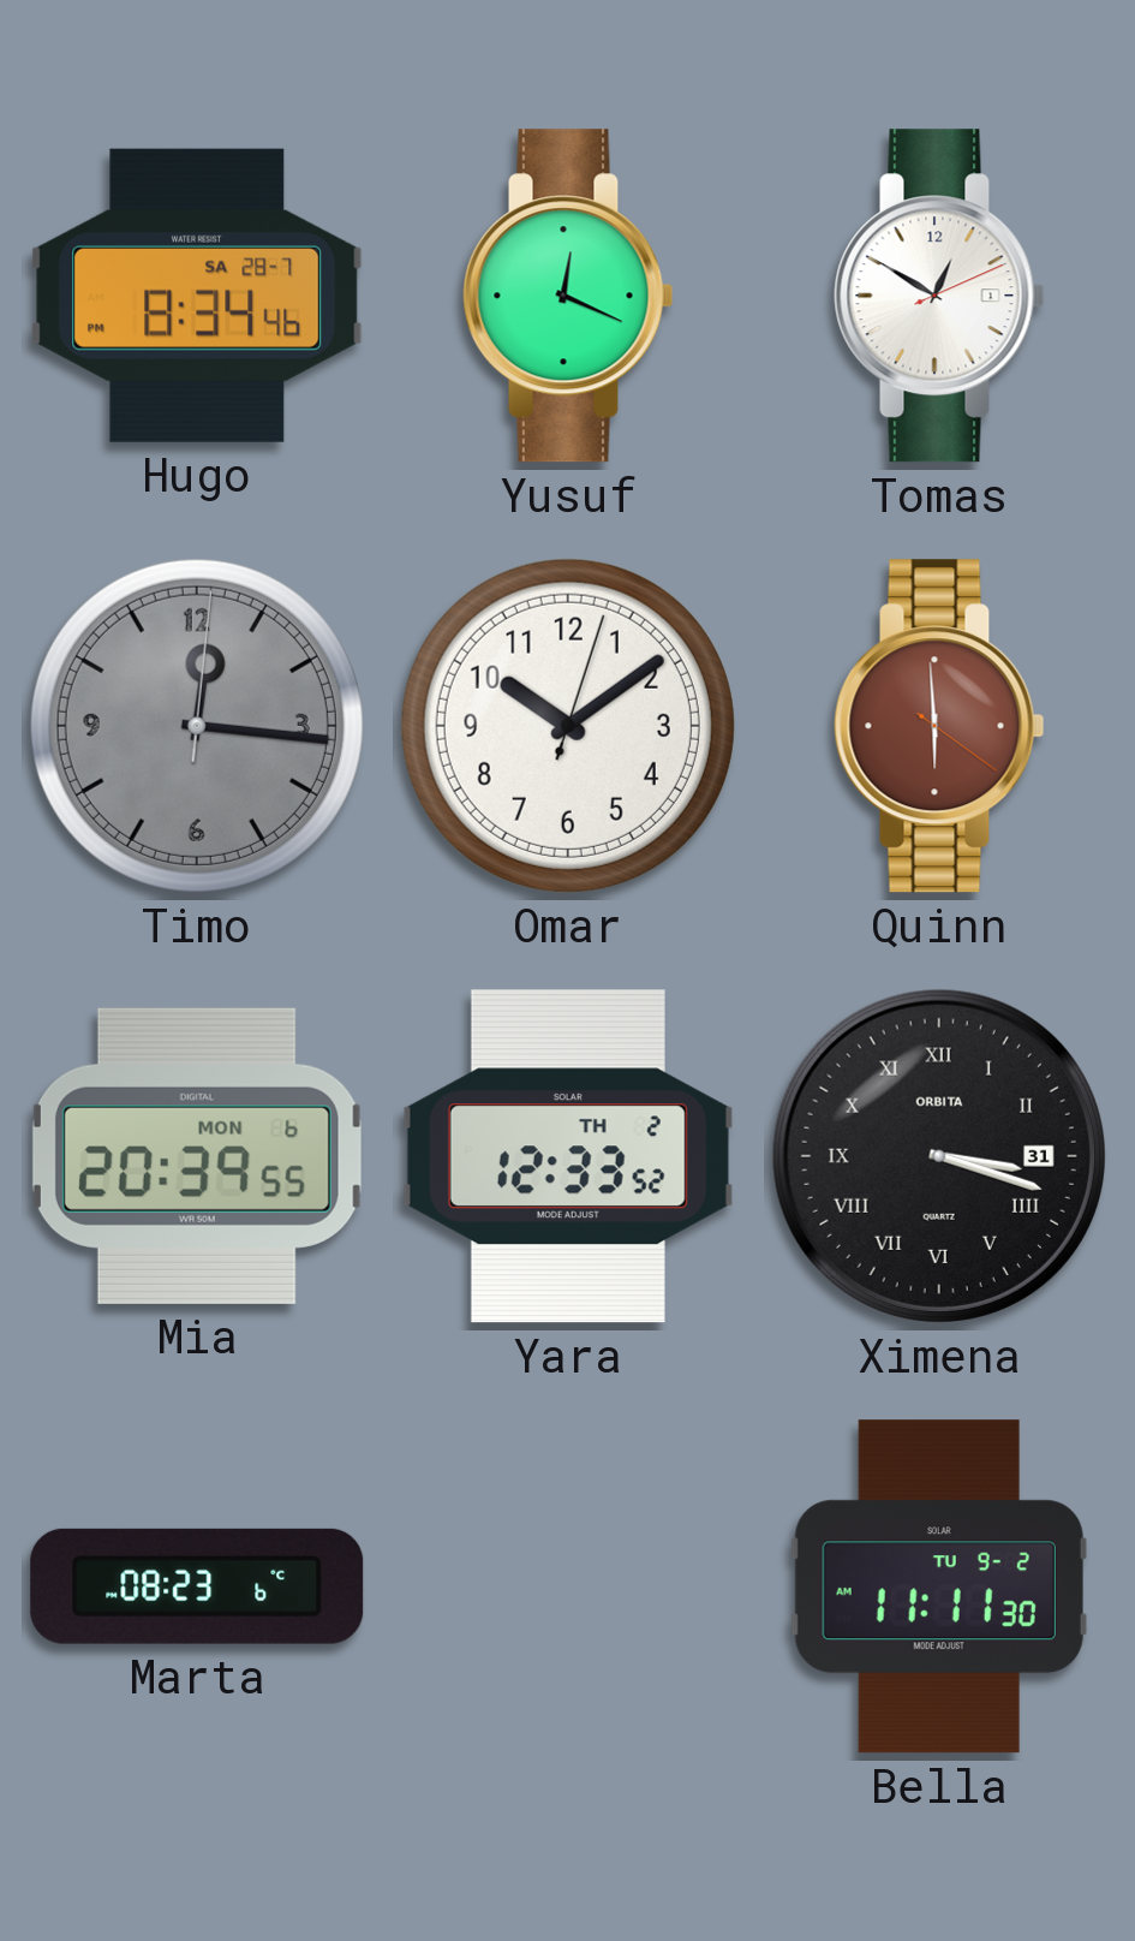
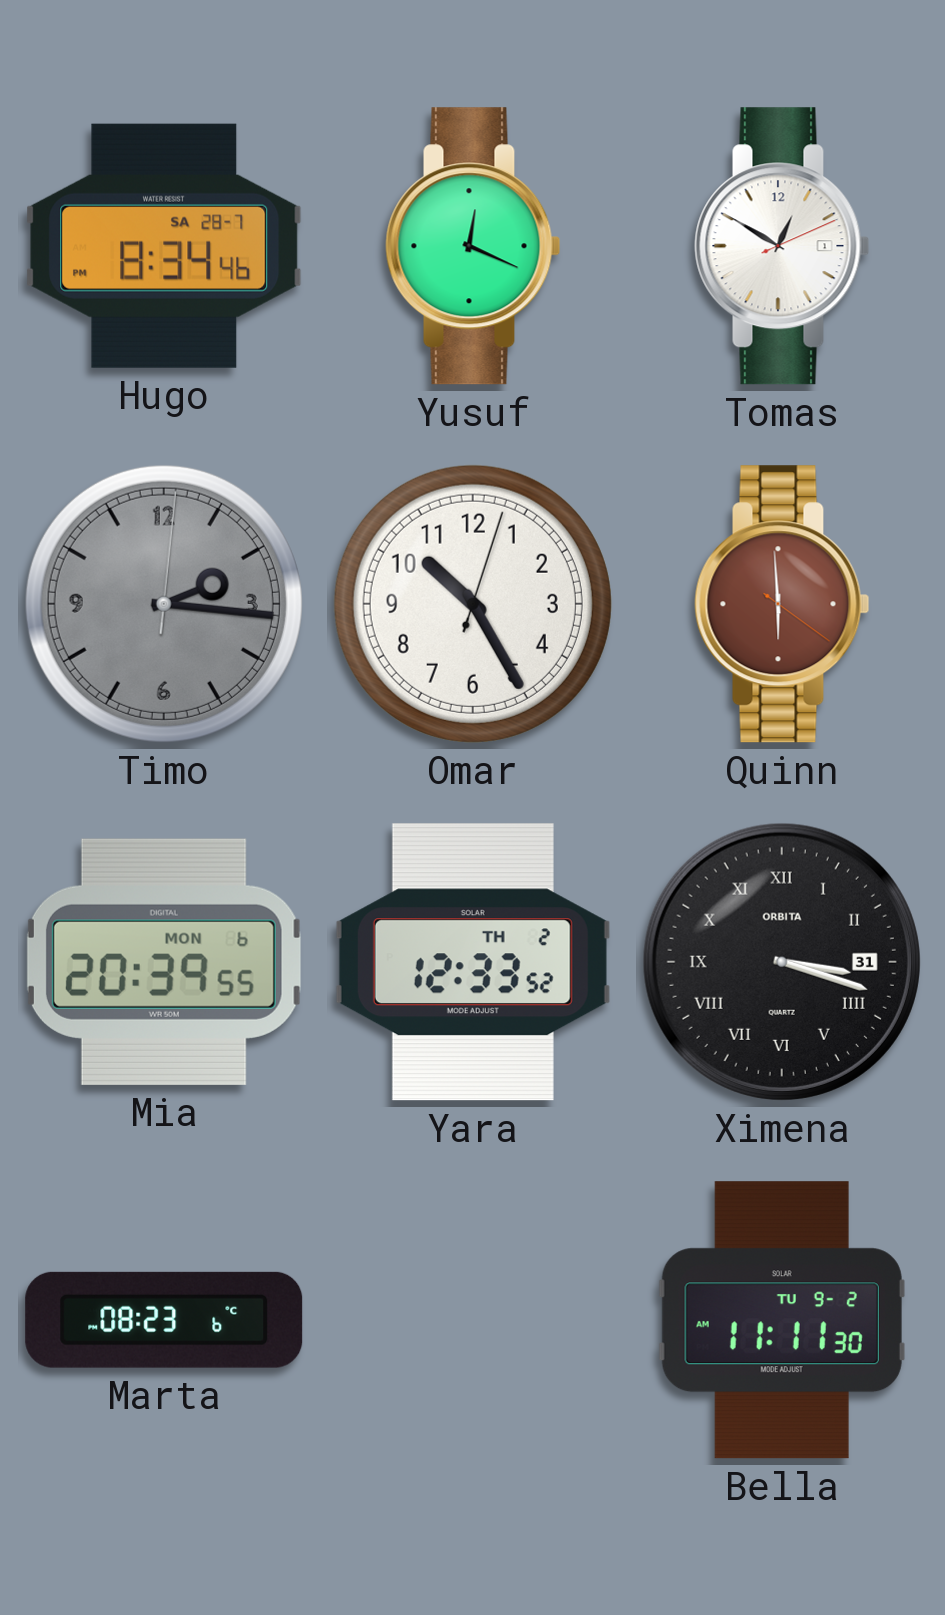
Timo: 12:16 -> 2:16 (164, 604)
Omar: 10:09 -> 10:25 (473, 604)
